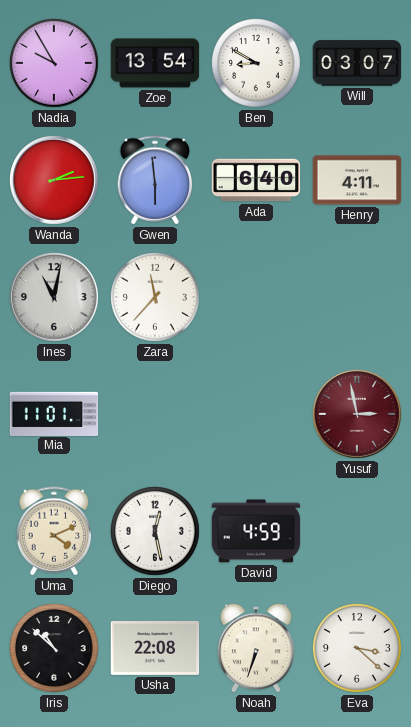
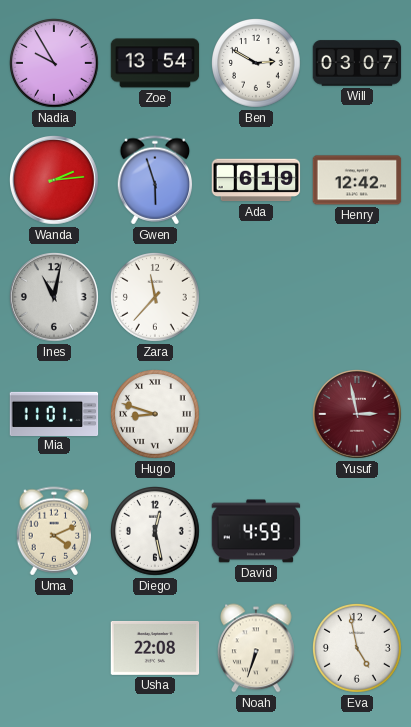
Ben: 8:50 -> 2:50 (257, 64)
Gwen: 5:59 -> 5:57 (155, 180)
Ada: 6:40 -> 6:19 (256, 180)
Henry: 4:11 -> 12:42 (357, 180)
Hugo: none -> 8:48 (156, 415)
Iris: 10:52 -> none (55, 649)
Eva: 3:22 -> 4:58 (358, 649)
